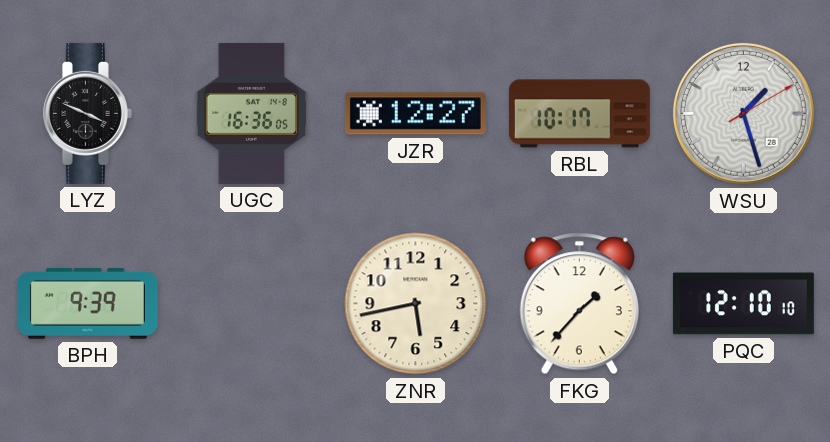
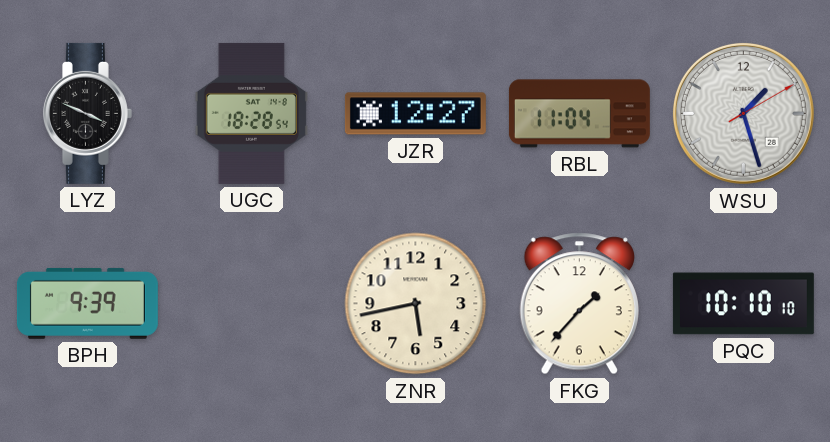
UGC: 16:36 -> 18:28 (251, 113)
RBL: 10:17 -> 11:04 (579, 114)
PQC: 12:10 -> 10:10 (743, 304)
